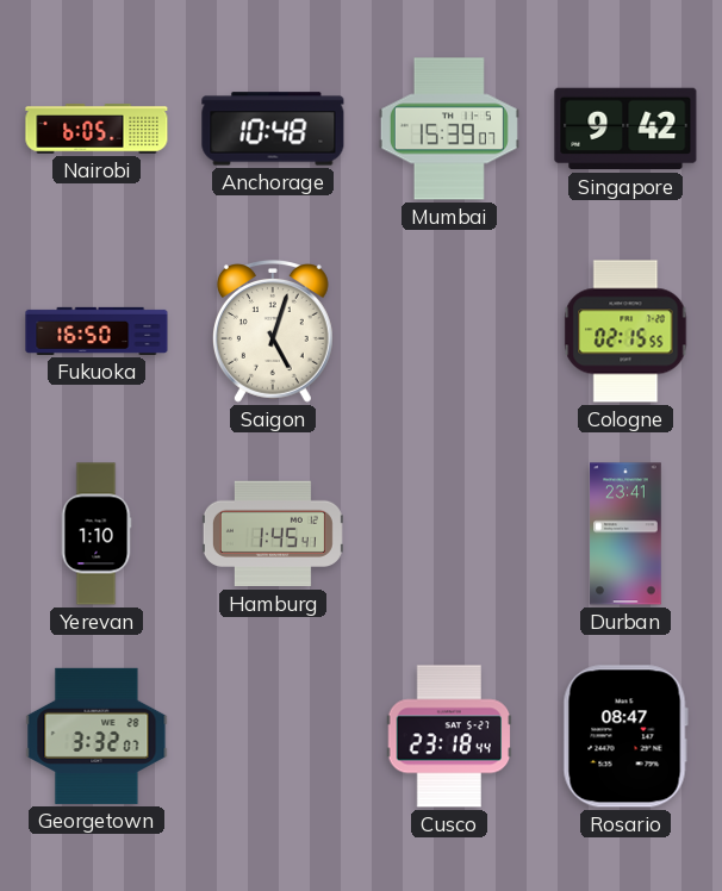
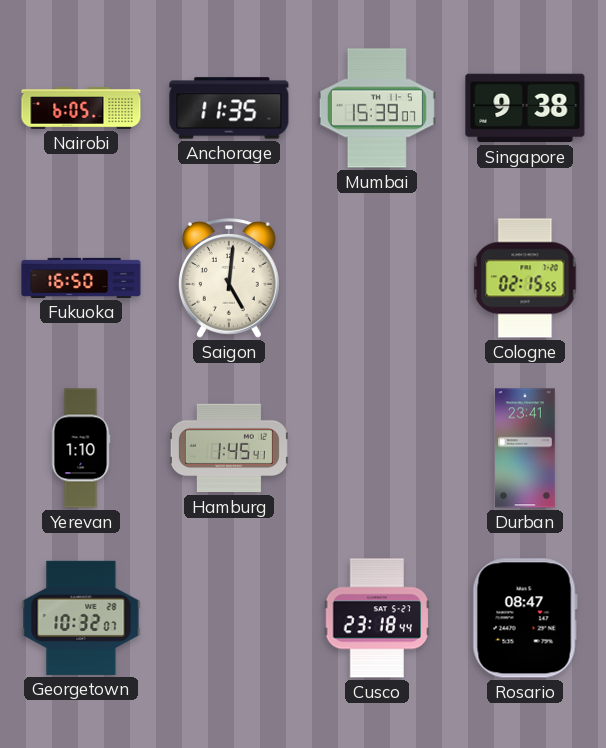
Anchorage: 10:48 -> 11:35 (229, 108)
Singapore: 9:42 -> 9:38 (525, 108)
Saigon: 5:03 -> 5:01 (229, 279)
Georgetown: 3:32 -> 10:32 (81, 618)
